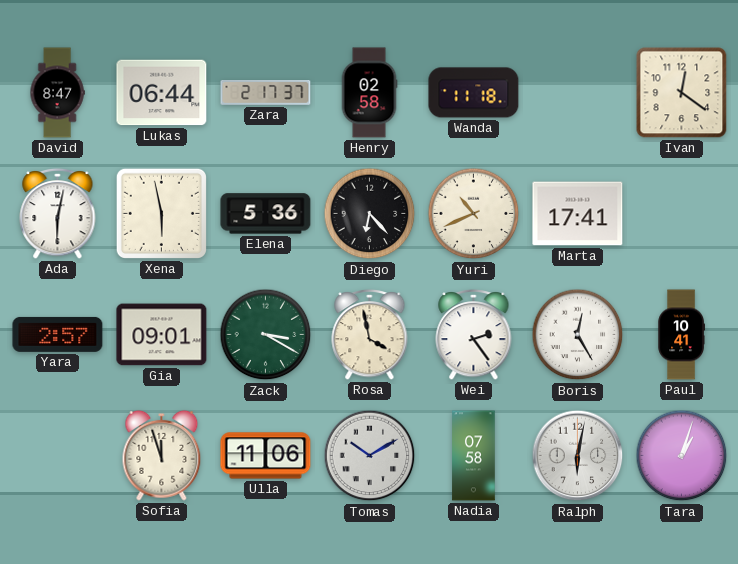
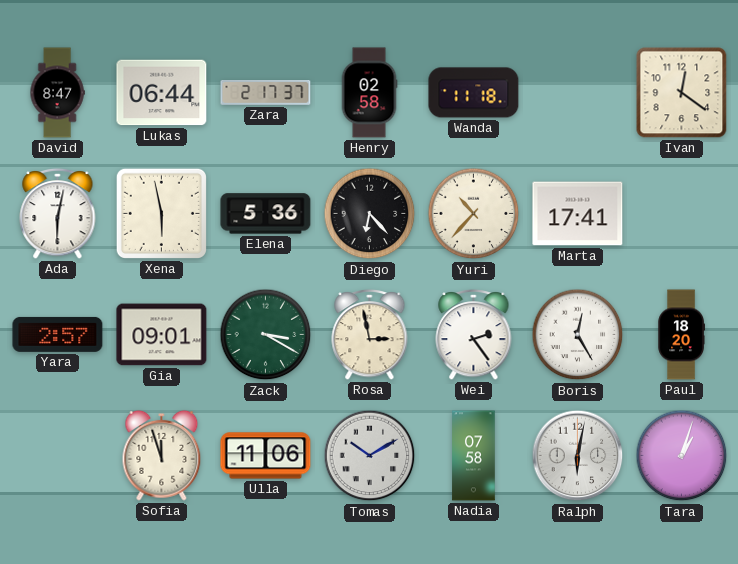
Yuri: 10:41 -> 10:37 (474, 214)
Rosa: 3:58 -> 2:58 (370, 334)
Paul: 10:41 -> 18:20 (681, 335)
